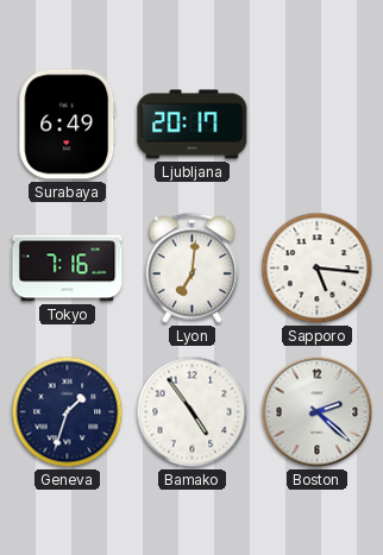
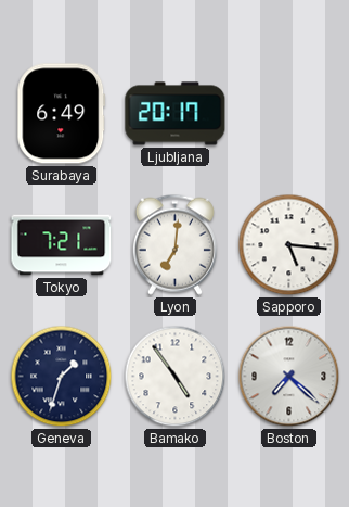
Tokyo: 7:16 -> 7:21 (62, 245)
Boston: 2:22 -> 7:22 (289, 377)
